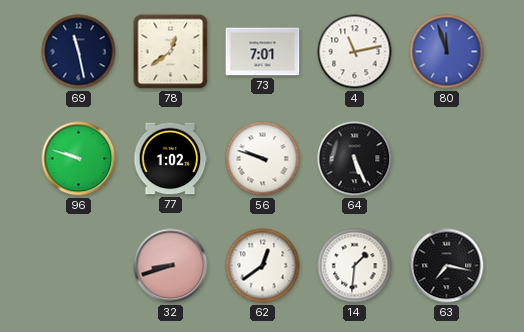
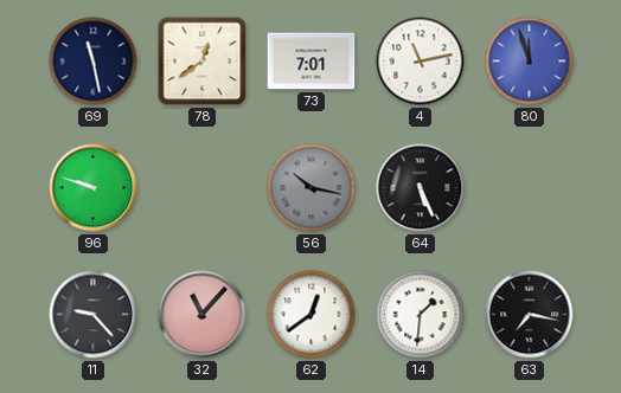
77: 1:02 -> none (170, 159)
56: 9:48 -> 10:17 (312, 188)
56 dial: white -> grey (312, 188)
11: none -> 9:23 (94, 315)
32: 8:42 -> 11:07 (203, 315)
